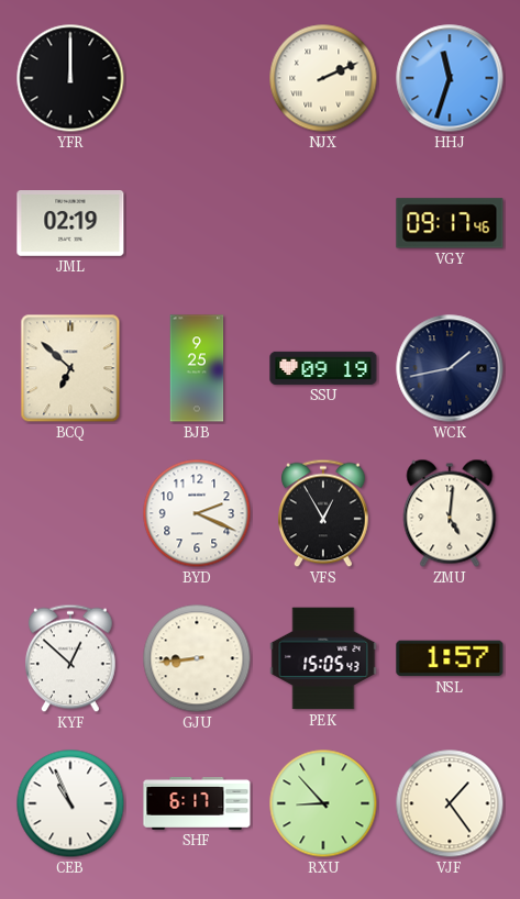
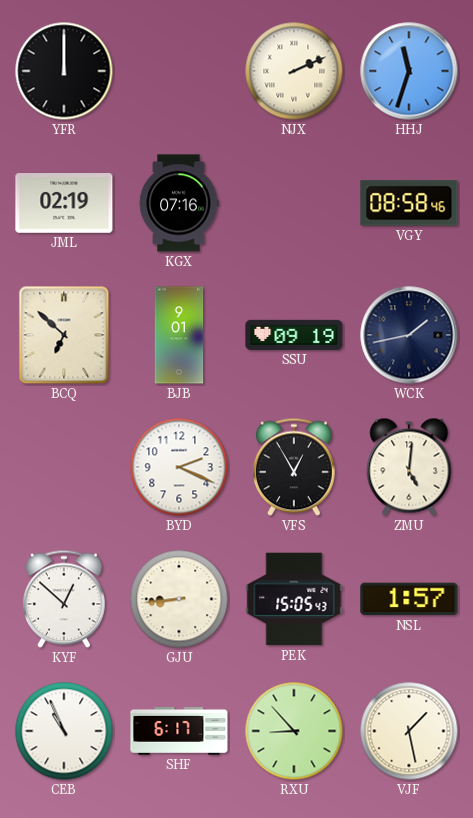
KGX: none -> 07:16 (179, 203)
VGY: 09:17 -> 08:58 (409, 203)
BJB: 9:25 -> 9:01 (179, 335)
VJF: 1:24 -> 1:28 (409, 731)
